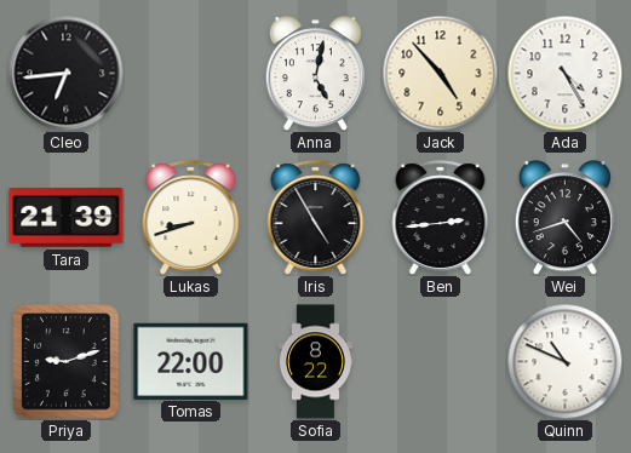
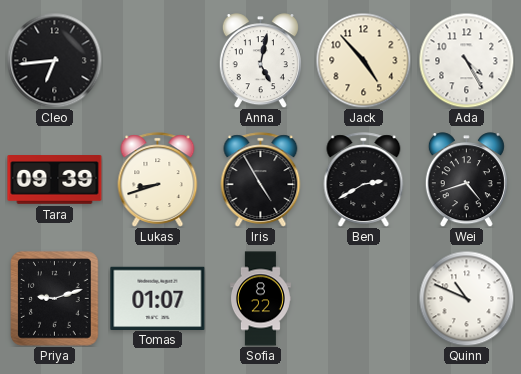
Tara: 21:39 -> 09:39 (55, 180)
Ben: 2:44 -> 2:40 (364, 180)
Tomas: 22:00 -> 01:07 (158, 298)
